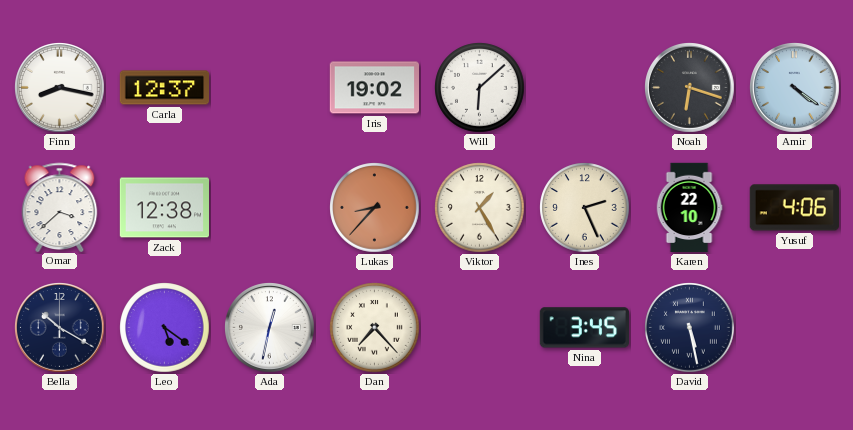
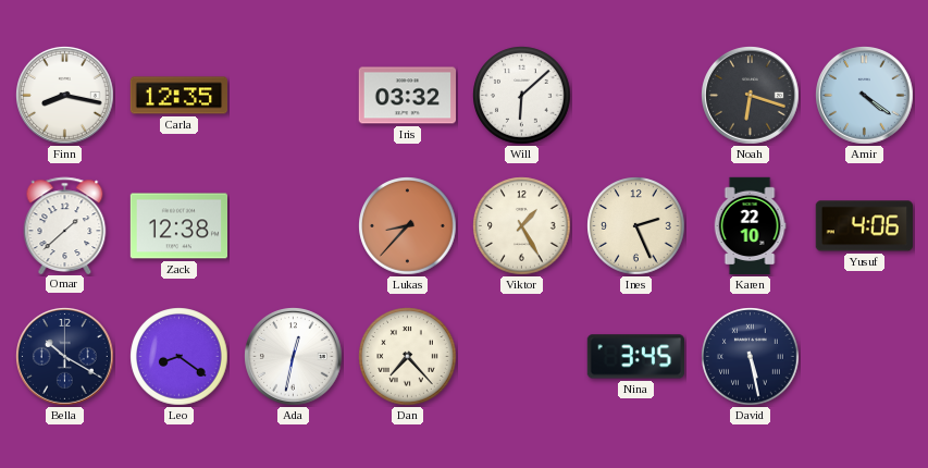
Carla: 12:37 -> 12:35 (178, 96)
Iris: 19:02 -> 03:32 (407, 96)
Omar: 3:38 -> 1:38 (65, 225)
Leo: 5:21 -> 8:21 (180, 357)
